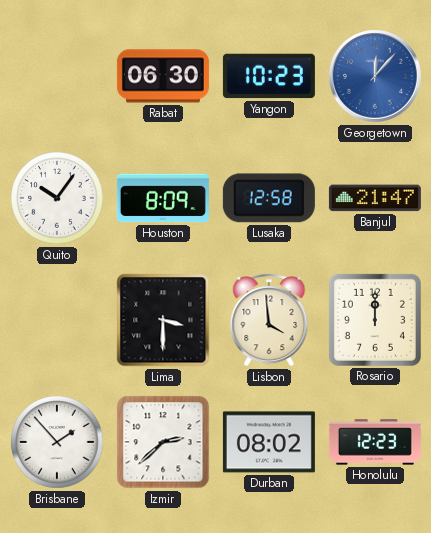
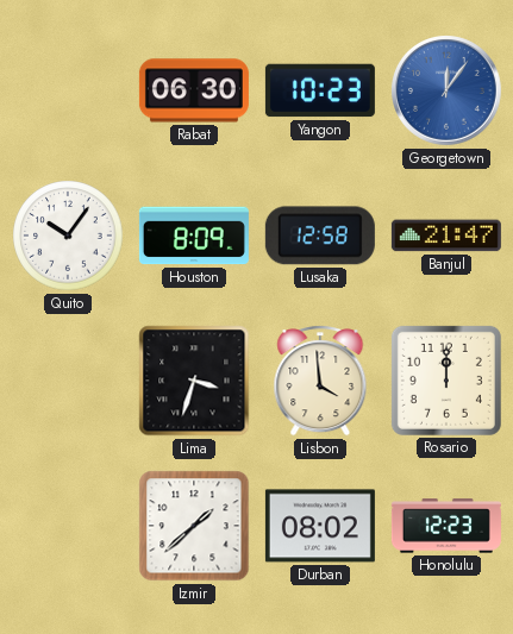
Georgetown: 12:07 -> 12:06 (448, 92)
Lima: 3:30 -> 3:33 (194, 381)
Brisbane: 1:53 -> none (57, 442)
Izmir: 2:38 -> 1:38 (194, 526)
